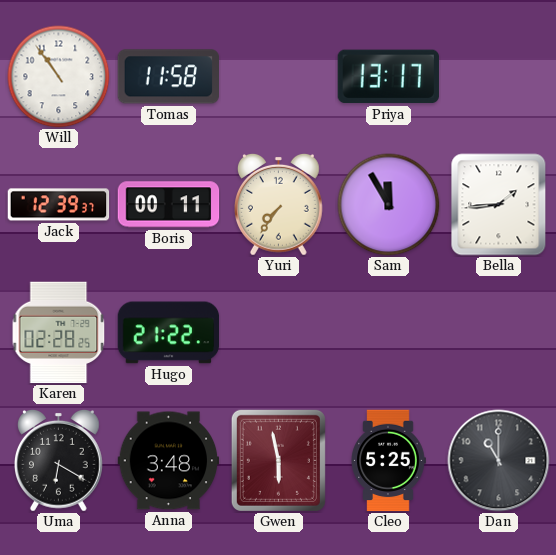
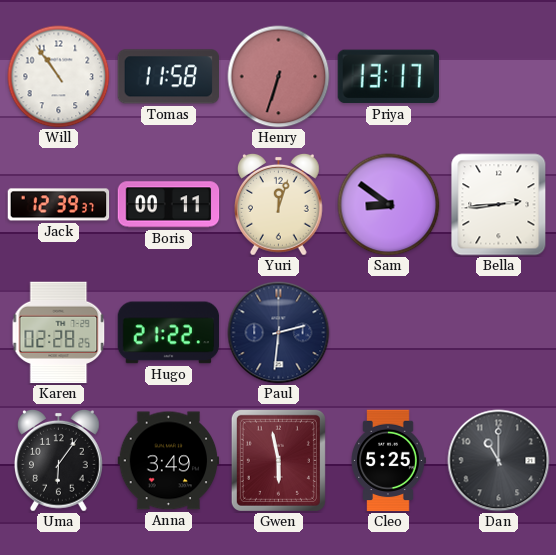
Henry: none -> 6:33 (279, 77)
Yuri: 7:36 -> 12:03 (279, 204)
Sam: 11:55 -> 8:51 (389, 205)
Bella: 1:44 -> 2:44 (499, 205)
Paul: none -> 2:31 (279, 333)
Uma: 6:20 -> 6:06 (59, 460)
Anna: 3:48 -> 3:49 (169, 461)
